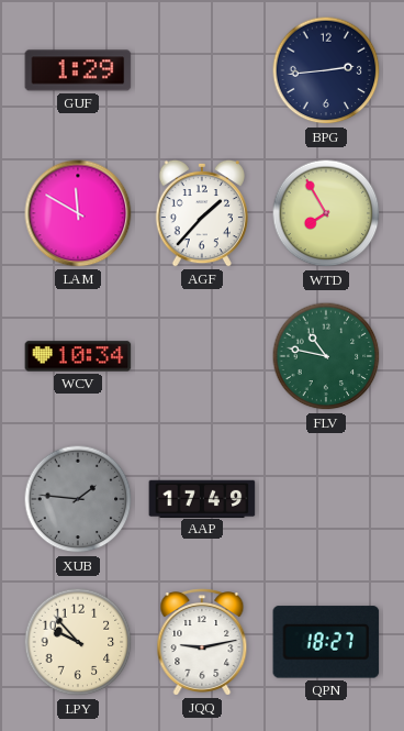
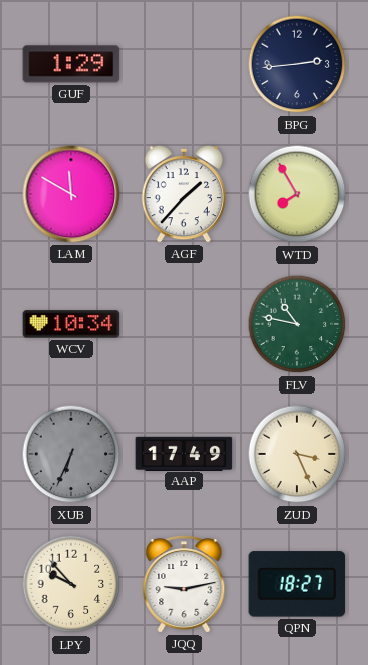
XUB: 1:46 -> 6:34 (71, 454)
ZUD: none -> 3:26 (297, 454)
